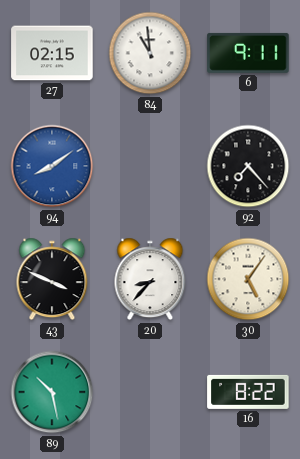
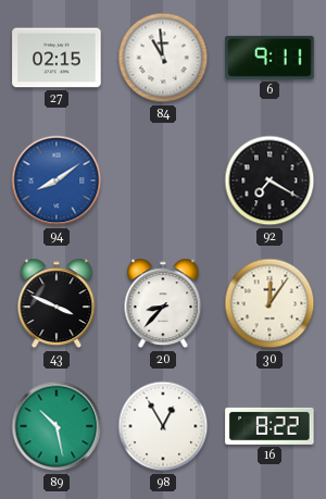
92: 7:23 -> 7:20 (269, 180)
30: 5:06 -> 12:06 (269, 303)
98: none -> 12:55 (163, 426)
